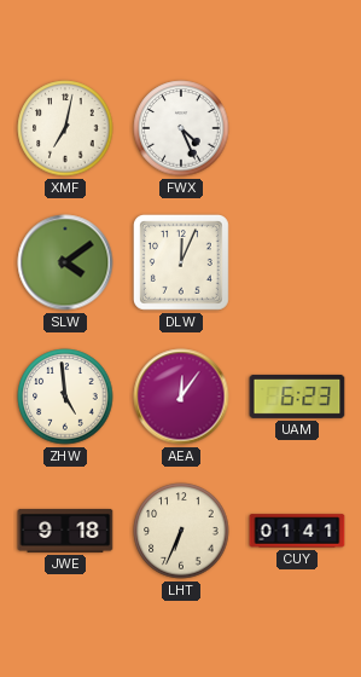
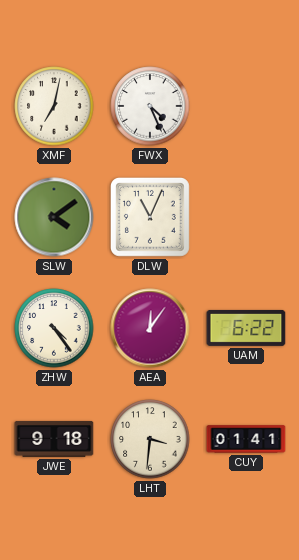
DLW: 12:04 -> 11:04 (150, 217)
ZHW: 4:59 -> 4:24 (54, 328)
UAM: 6:23 -> 6:22 (246, 328)
LHT: 6:34 -> 3:31 (150, 439)
